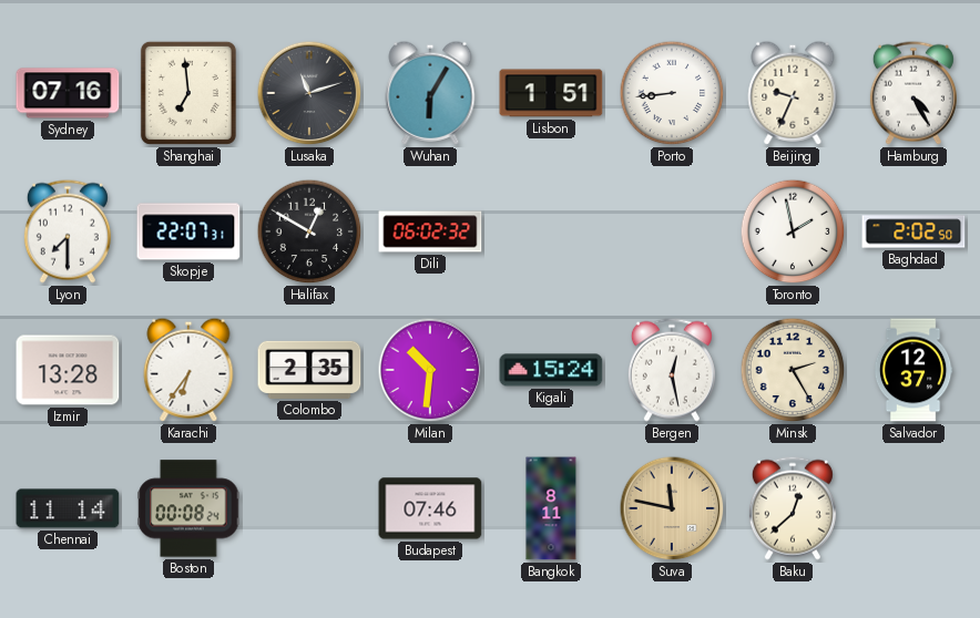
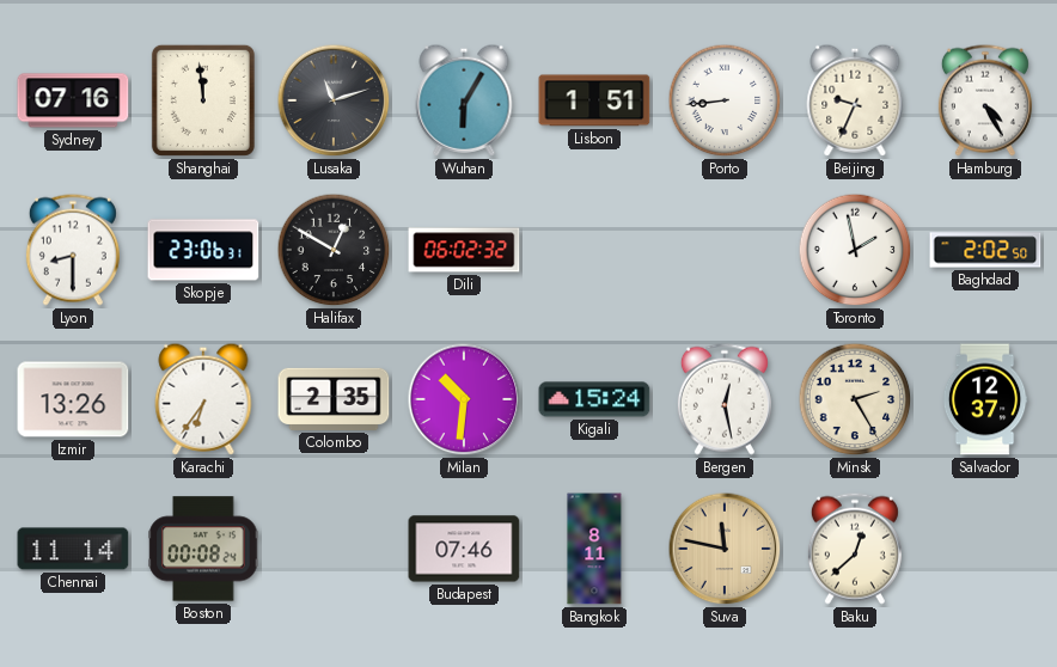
Shanghai: 6:59 -> 11:59 (203, 100)
Lyon: 7:30 -> 8:30 (73, 250)
Skopje: 22:07 -> 23:06 (203, 250)
Izmir: 13:28 -> 13:26 (73, 399)
